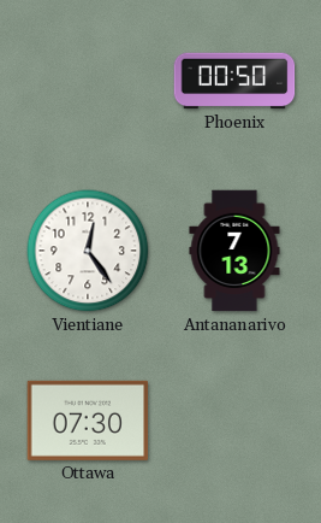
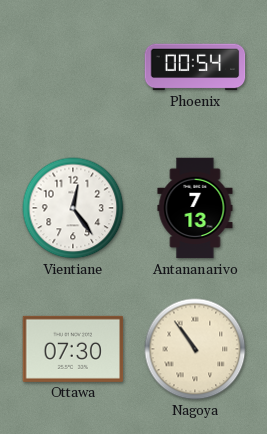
Phoenix: 00:50 -> 00:54 (195, 67)
Nagoya: none -> 10:54 (195, 349)
